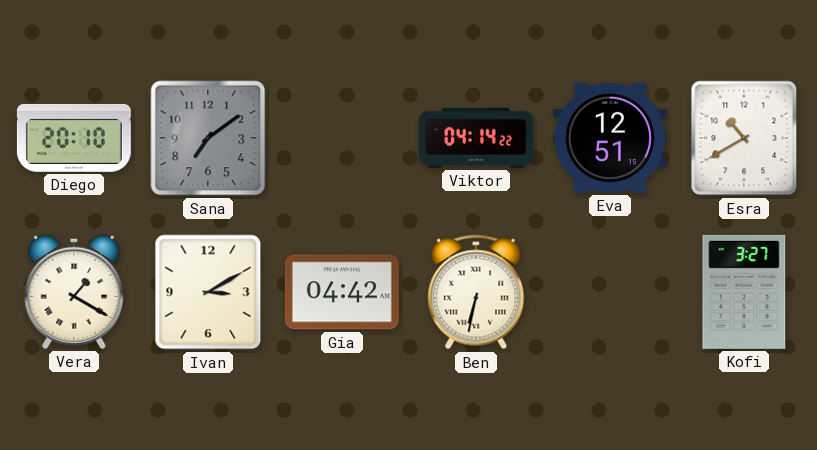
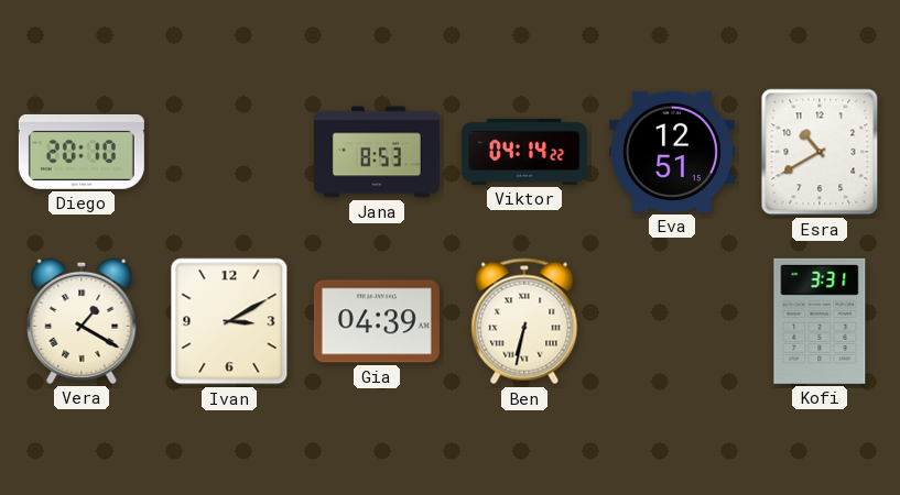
Sana: 7:09 -> none (208, 138)
Jana: none -> 8:53 (377, 152)
Gia: 04:42 -> 04:39 (377, 321)
Kofi: 3:27 -> 3:31 (820, 321)
